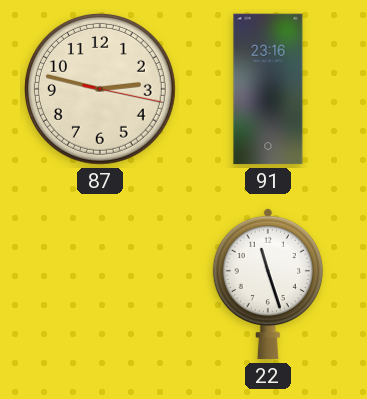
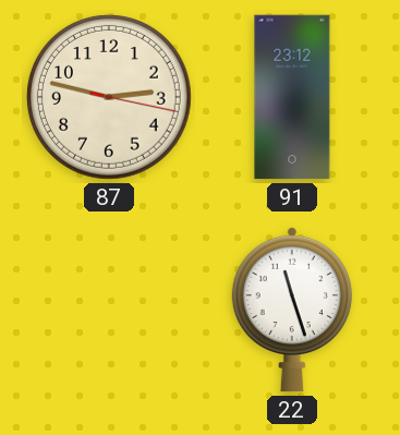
91: 23:16 -> 23:12 (292, 97)
